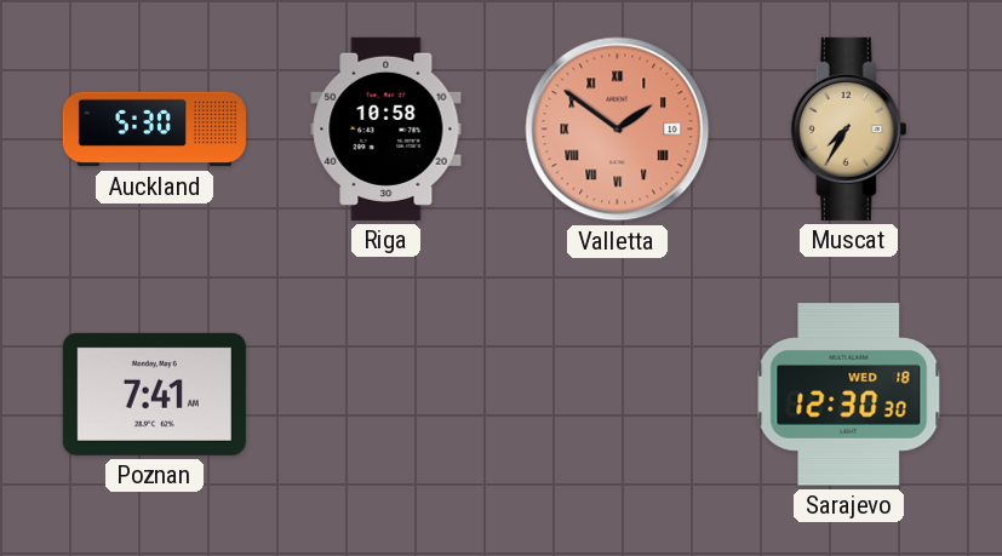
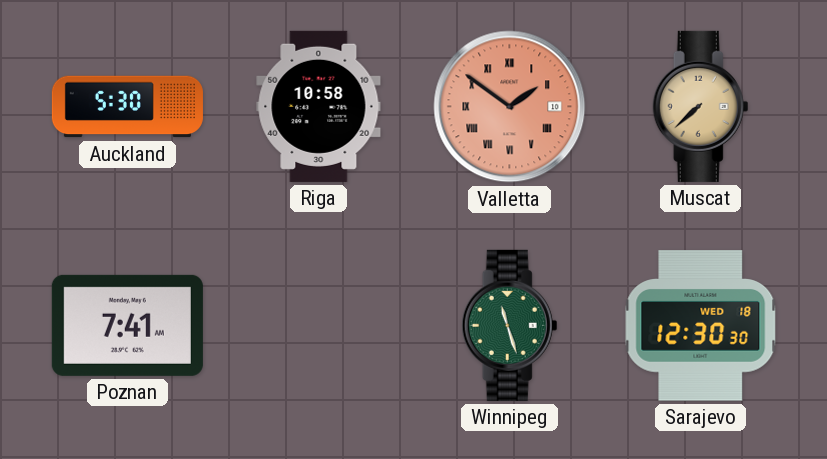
Muscat: 7:35 -> 7:38 (701, 106)
Winnipeg: none -> 11:27 (510, 325)
